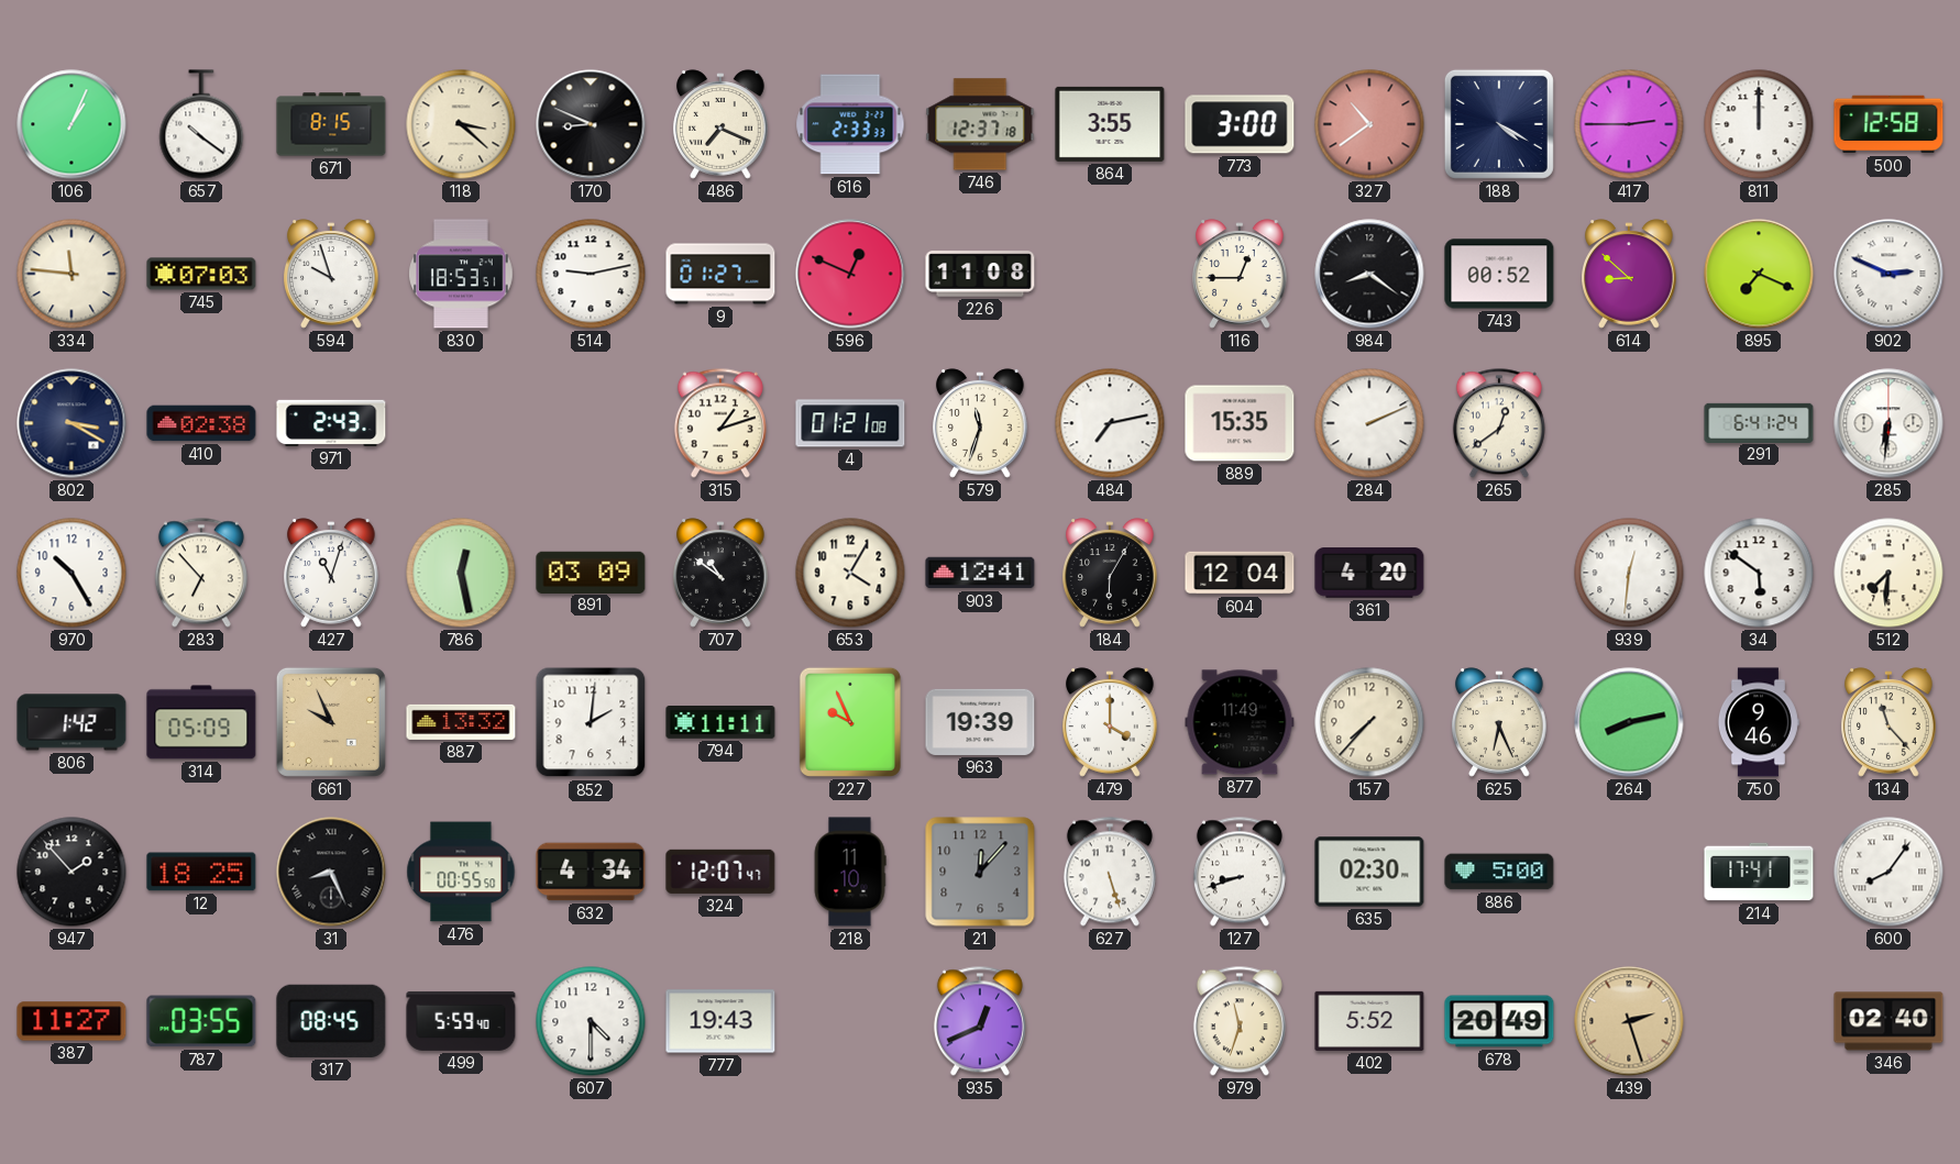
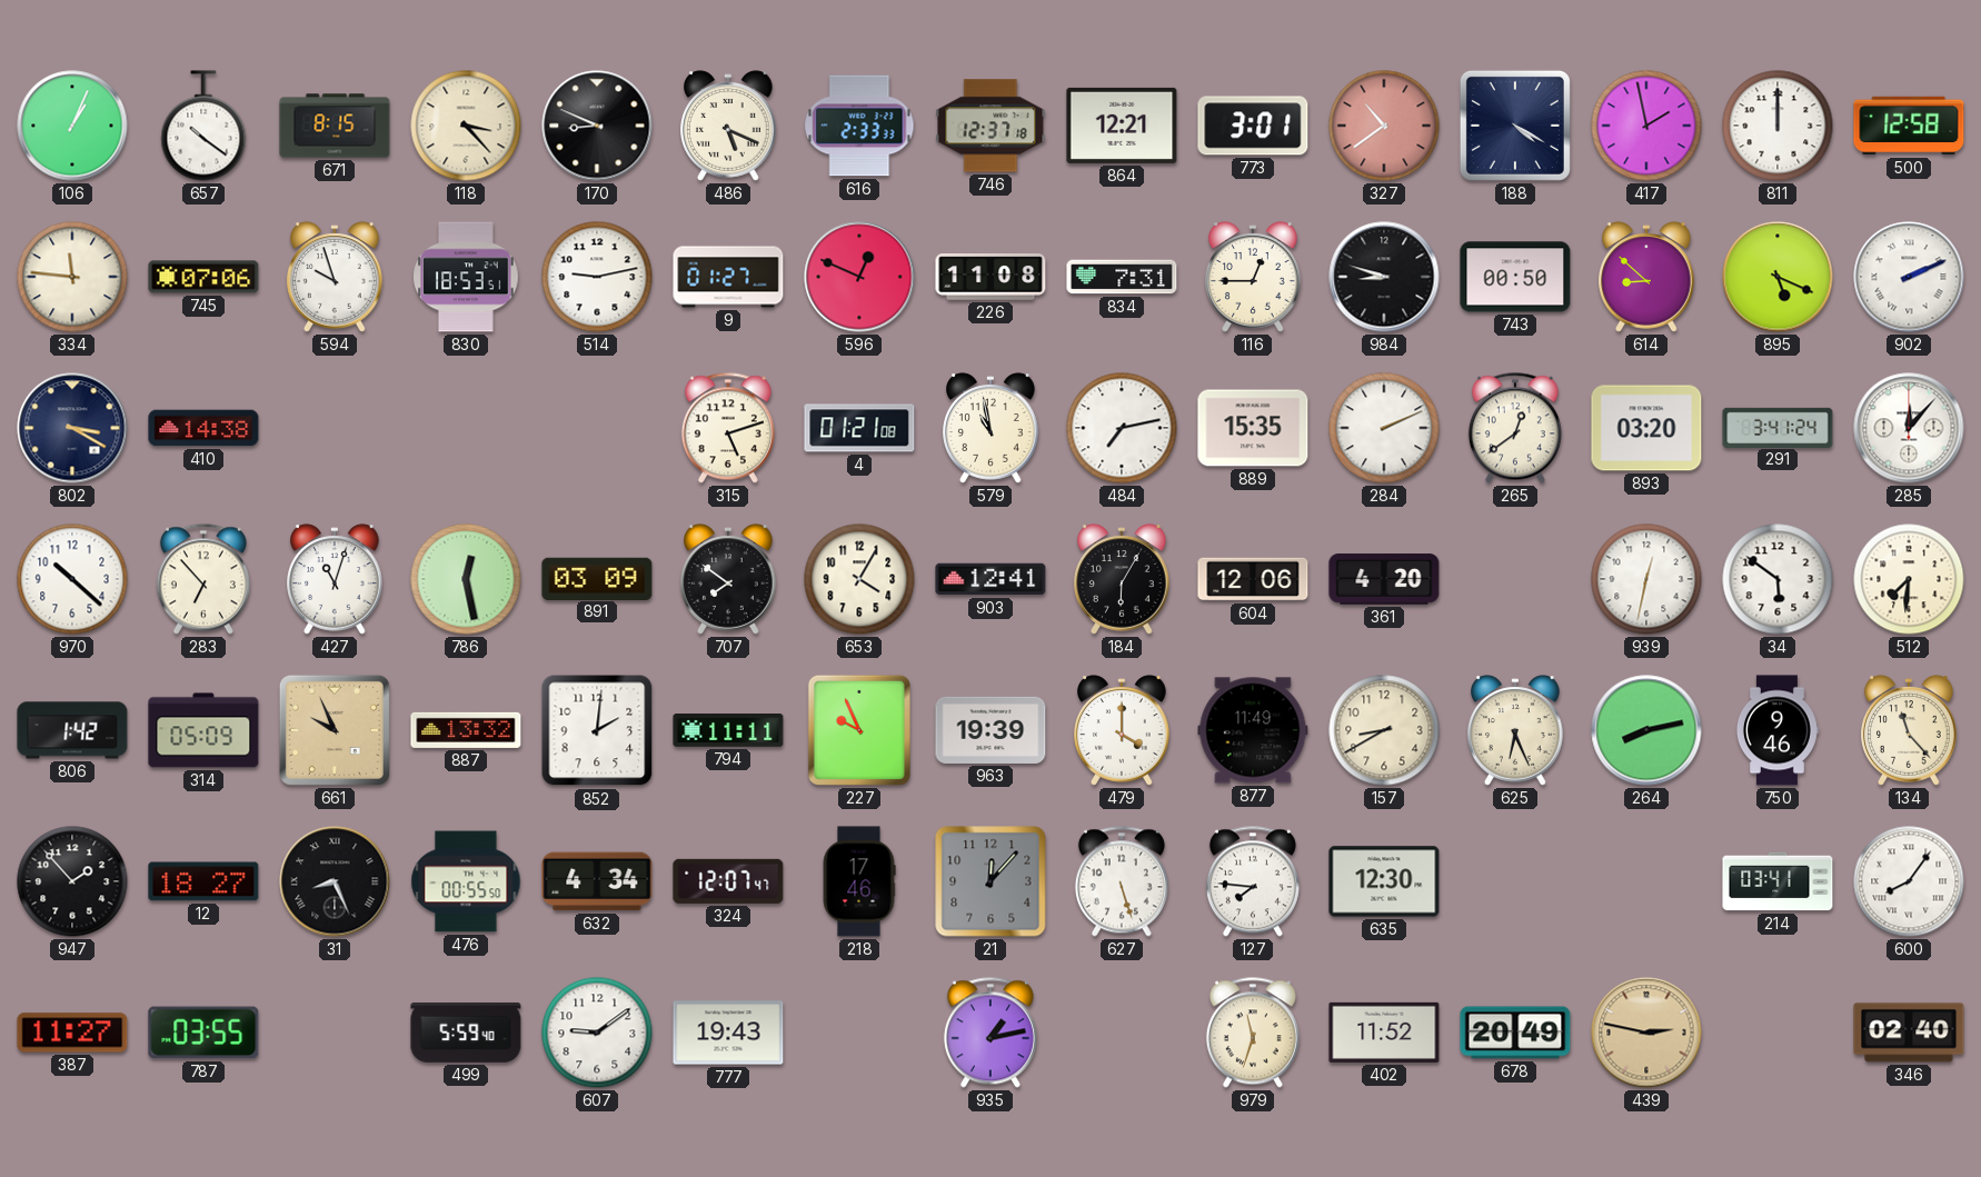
118: 3:22 -> 3:23 (466, 126)
486: 7:19 -> 5:19 (728, 126)
864: 3:55 -> 12:21 (1122, 126)
773: 3:00 -> 3:01 (1253, 126)
417: 2:45 -> 1:58 (1646, 126)
745: 07:03 -> 07:06 (203, 277)
834: none -> 7:31 (1122, 277)
984: 8:21 -> 8:48 (1384, 277)
743: 00:52 -> 00:50 (1515, 277)
895: 7:19 -> 5:19 (1778, 277)
902: 2:49 -> 2:11 (1909, 277)
410: 02:38 -> 14:38 (203, 428)
971: 2:43 -> none (331, 423)
315: 1:12 -> 5:12 (728, 428)
579: 11:33 -> 10:58 (990, 428)
893: none -> 03:20 (1646, 428)
291: 6:41 -> 3:41 (1778, 427)
285: 6:31 -> 12:07 (1909, 428)
970: 10:25 -> 10:22 (72, 579)
707: 10:51 -> 7:51 (728, 579)
604: 12:04 -> 12:06 (1253, 579)
939: 12:31 -> 12:32 (1646, 579)
157: 7:37 -> 8:40 (1384, 730)
12: 18:25 -> 18:27 (203, 881)
218: 11:10 -> 17:46 (859, 881)
127: 8:42 -> 7:46 (1253, 881)
635: 02:30 -> 12:30 (1384, 881)
886: 5:00 -> none (1499, 872)
214: 17:41 -> 03:41 (1778, 881)
317: 08:45 -> none (331, 1021)
607: 4:30 -> 9:09 (597, 1033)
935: 12:41 -> 1:13 (990, 1033)
402: 5:52 -> 11:52 (1384, 1033)
439: 2:27 -> 2:47 (1646, 1033)
